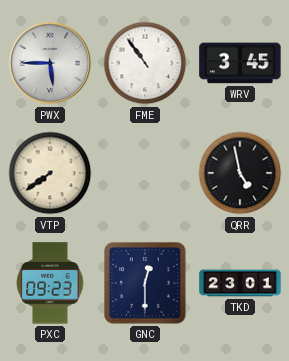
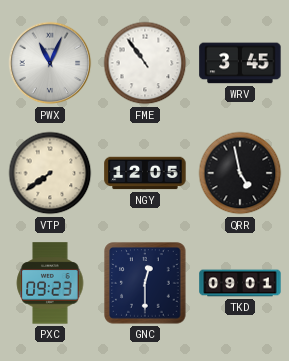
PWX: 5:45 -> 11:04 (50, 63)
NGY: none -> 12:05 (145, 173)
TKD: 23:01 -> 09:01 (240, 283)
